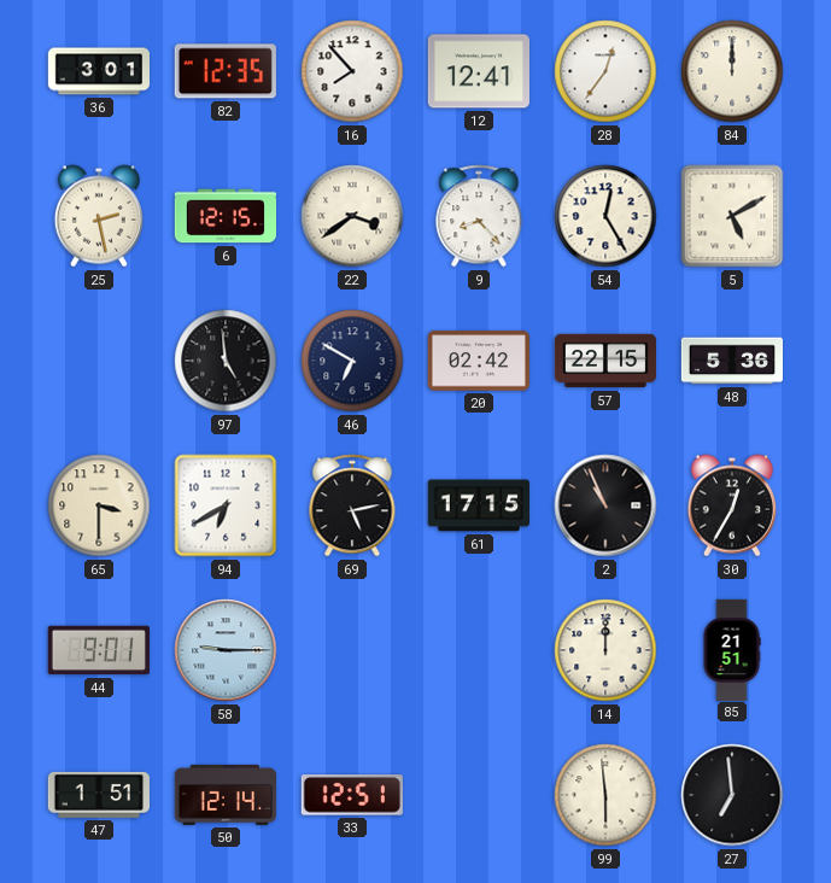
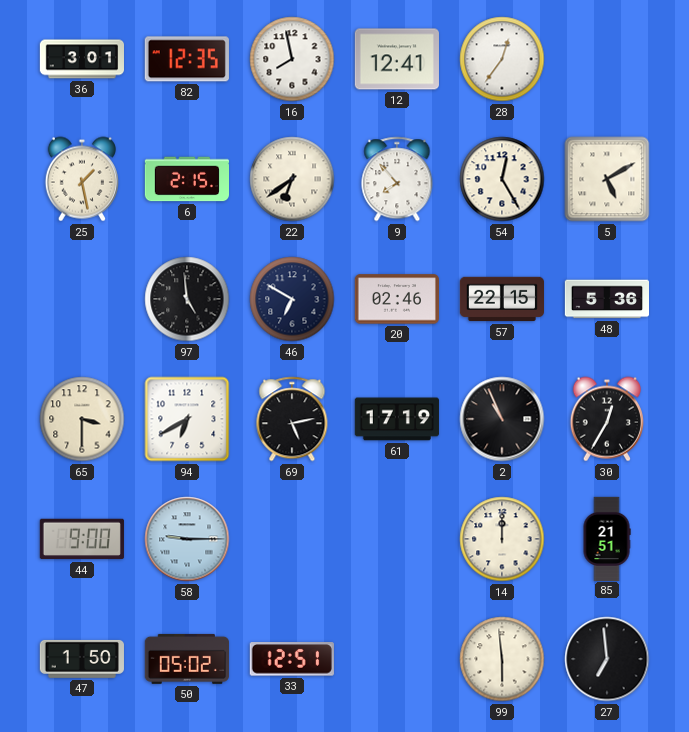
16: 7:53 -> 7:58 (292, 59)
84: 12:00 -> none (732, 71)
25: 2:28 -> 1:28 (82, 179)
6: 12:15 -> 2:15 (186, 179)
22: 3:39 -> 6:39 (292, 179)
9: 8:23 -> 7:53 (397, 179)
20: 02:42 -> 02:46 (397, 299)
61: 17:15 -> 17:19 (397, 419)
44: 9:01 -> 9:00 (82, 539)
47: 1:51 -> 1:50 (82, 659)
50: 12:14 -> 05:02 (187, 659)
